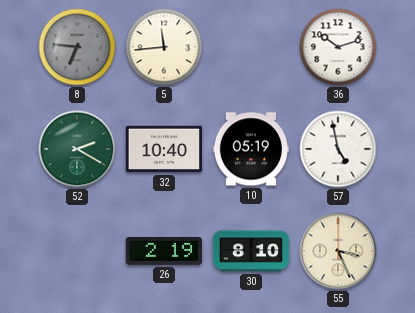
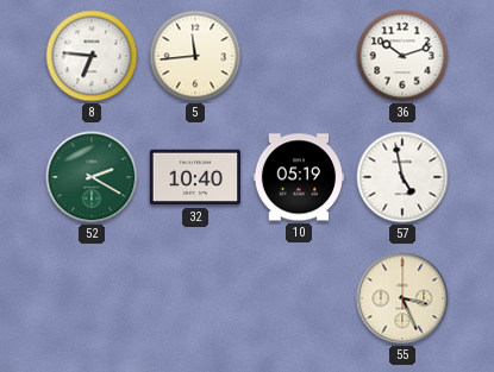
8 dial: grey -> white (92, 56)
26: 2:19 -> none (163, 251)
30: 8:10 -> none (251, 251)
